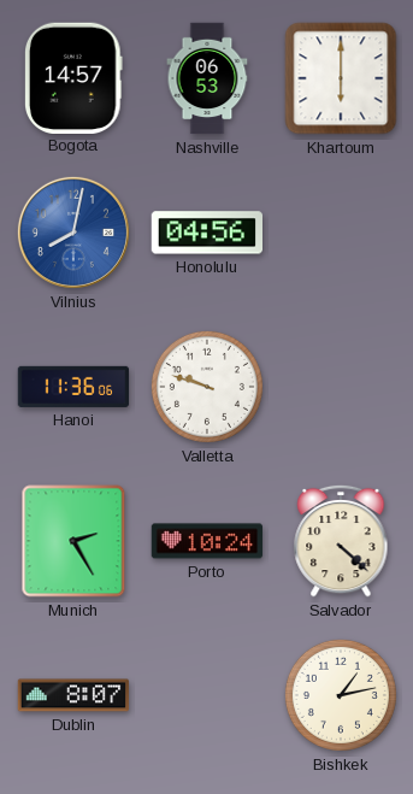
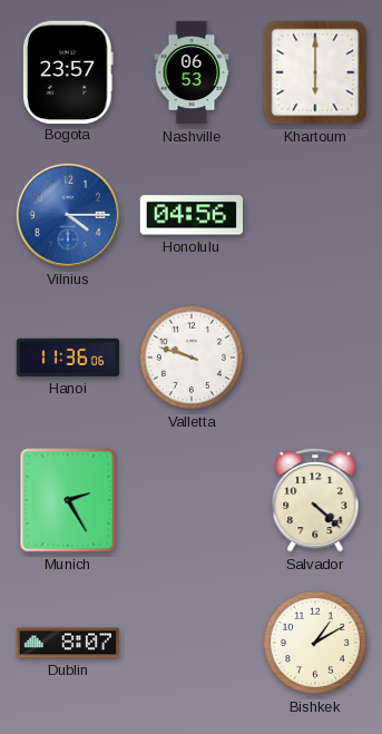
Bogota: 14:57 -> 23:57 (69, 71)
Vilnius: 8:02 -> 4:15 (68, 215)
Porto: 10:24 -> none (207, 541)
Bishkek: 1:13 -> 1:10 (315, 643)
